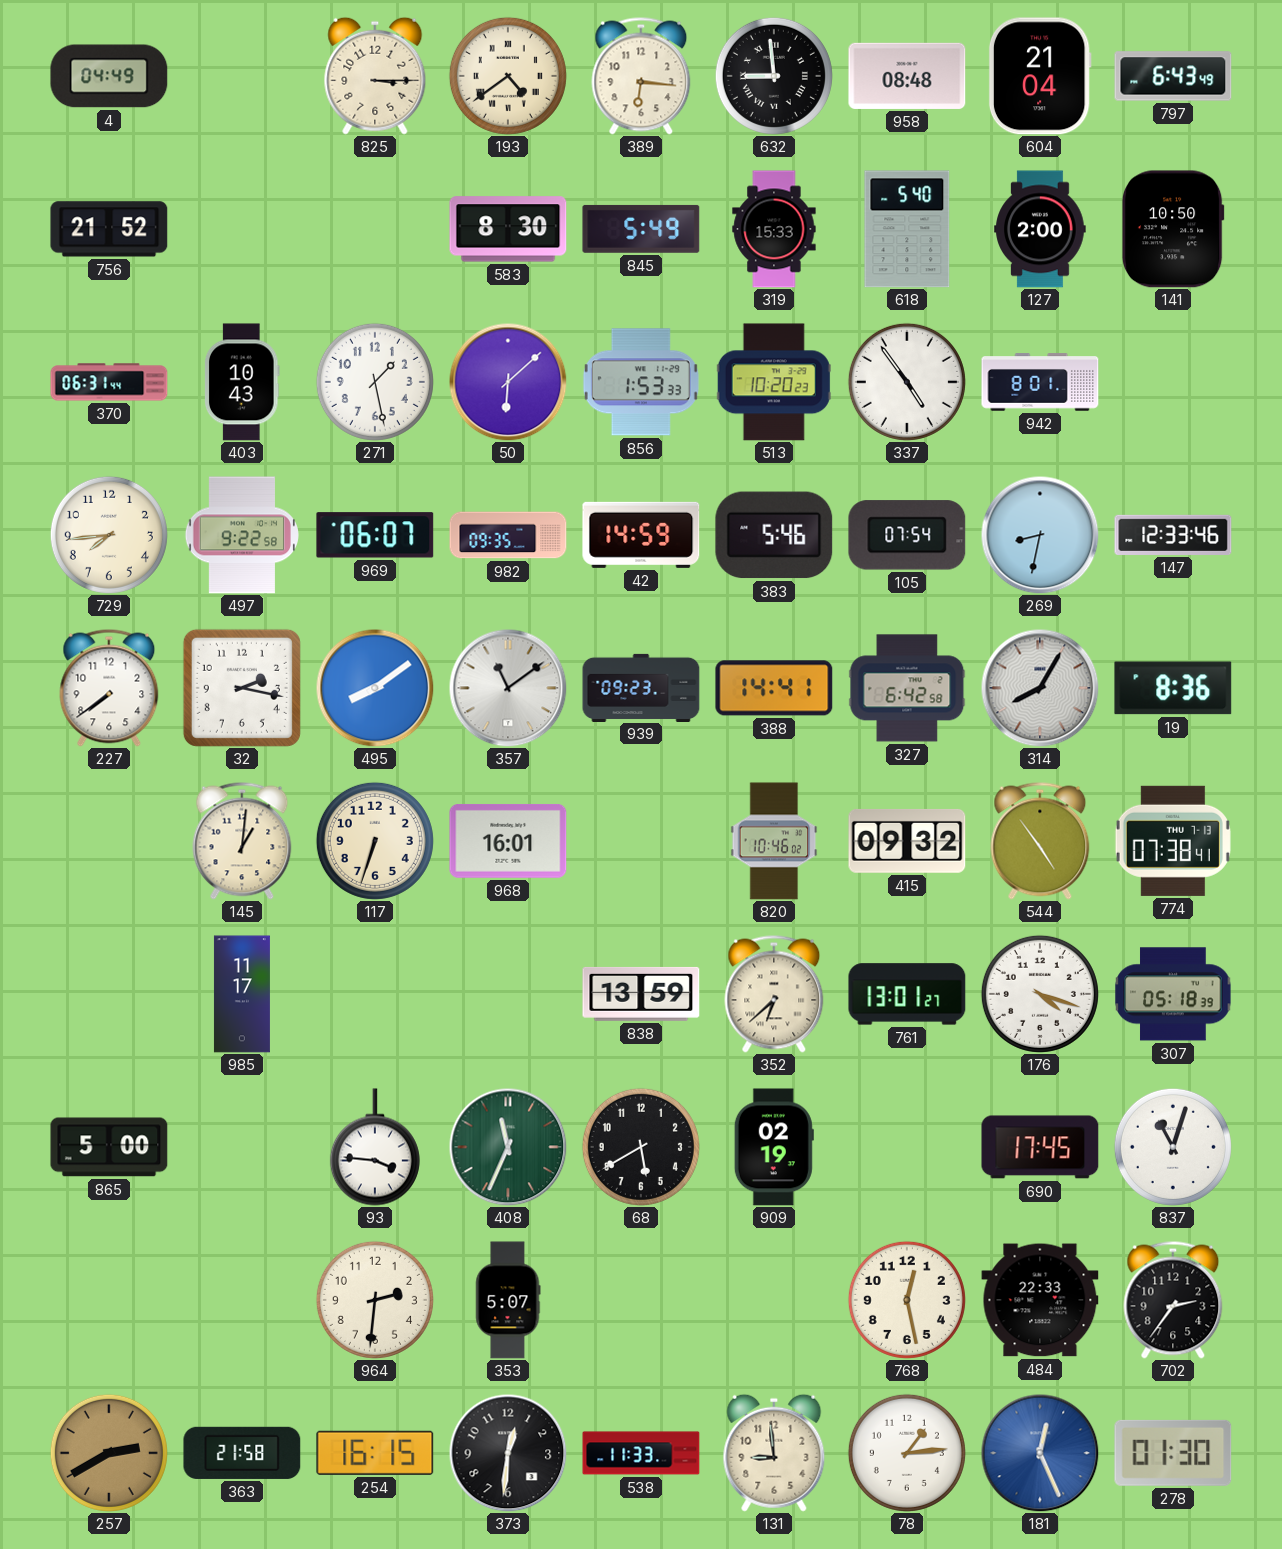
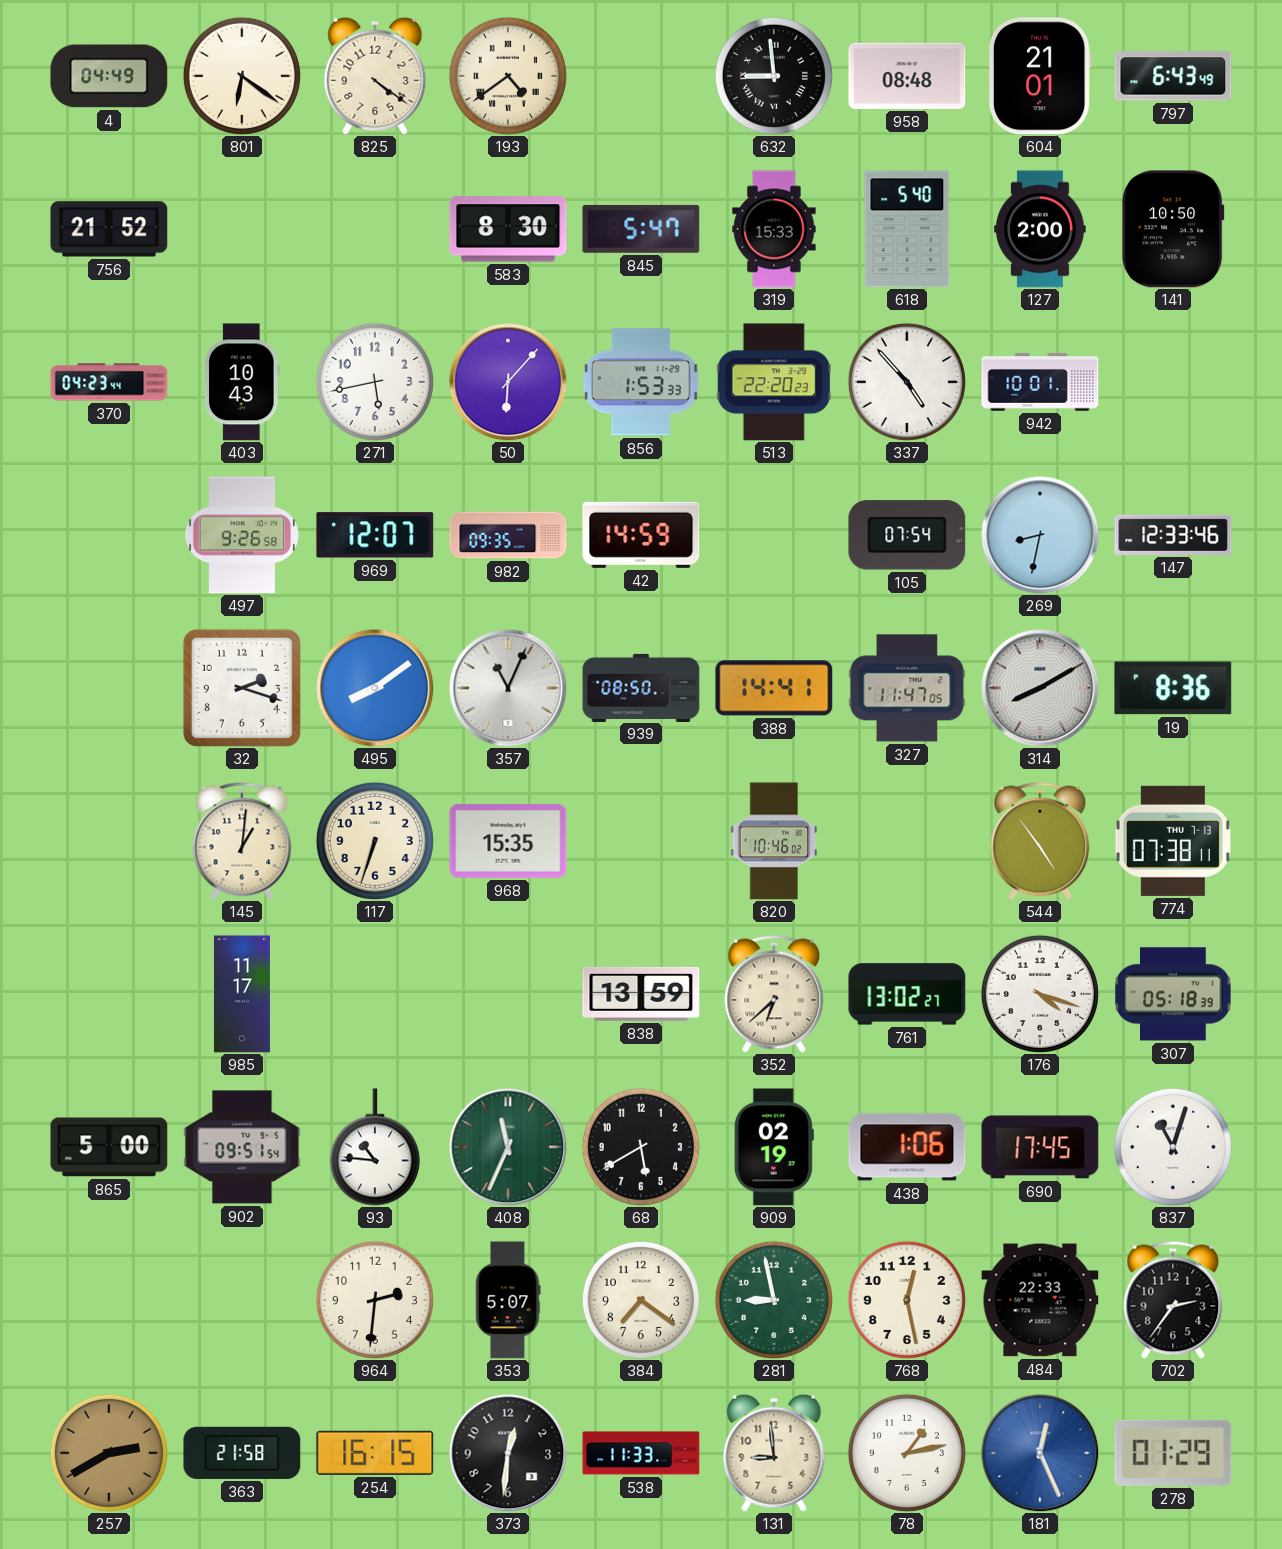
801: none -> 6:21 (242, 76)
825: 3:15 -> 4:21 (375, 76)
389: 6:16 -> none (641, 76)
604: 21:04 -> 21:01 (1040, 76)
845: 5:49 -> 5:47 (641, 229)
370: 06:31 -> 04:23 (109, 382)
271: 1:28 -> 5:43 (375, 382)
50: 6:08 -> 6:07 (508, 382)
513: 10:20 -> 22:20 (774, 382)
337: 4:54 -> 4:53 (907, 382)
942: 8:01 -> 10:01 (1040, 382)
729: 7:44 -> none (109, 535)
497: 9:22 -> 9:26 (241, 535)
969: 06:07 -> 12:07 (375, 535)
383: 5:46 -> none (774, 535)
227: 7:39 -> none (109, 688)
32: 2:17 -> 2:18 (242, 688)
357: 11:09 -> 11:04 (508, 688)
939: 09:23 -> 08:50 (641, 687)
327: 6:42 -> 11:47 (907, 688)
314: 8:05 -> 8:10 (1040, 688)
968: 16:01 -> 15:35 (508, 841)
415: 09:32 -> none (907, 841)
774: 07:38:41 -> 07:38:11 (1173, 841)
761: 13:01 -> 13:02 (907, 994)
902: none -> 09:51 (242, 1147)
93: 3:46 -> 10:46 (375, 1147)
438: none -> 1:06 (907, 1147)
384: none -> 7:21 (641, 1300)
281: none -> 8:58 (774, 1300)
78: 1:14 -> 1:13 (907, 1453)
278: 01:30 -> 01:29 (1173, 1453)
